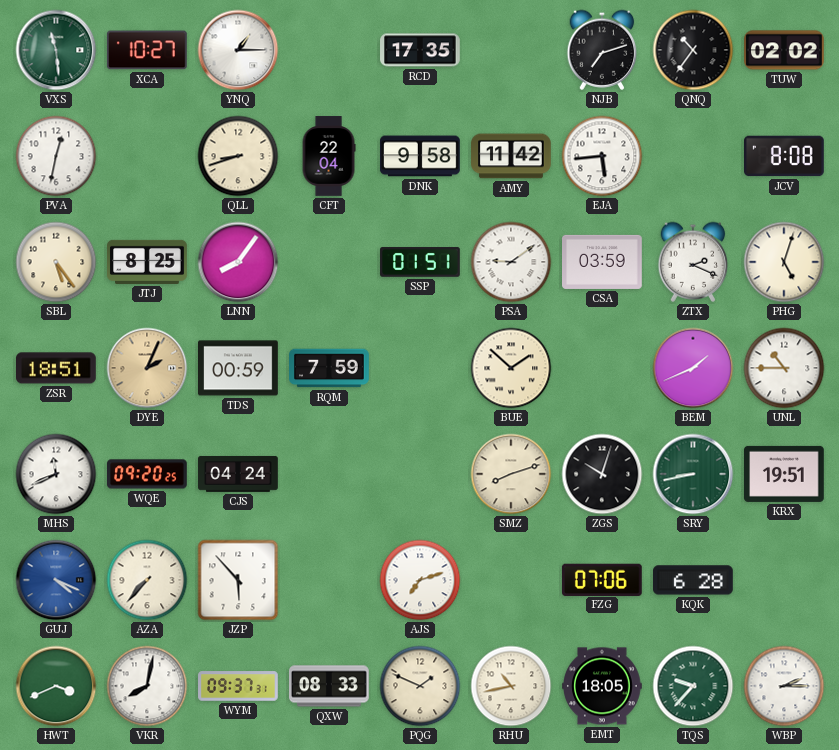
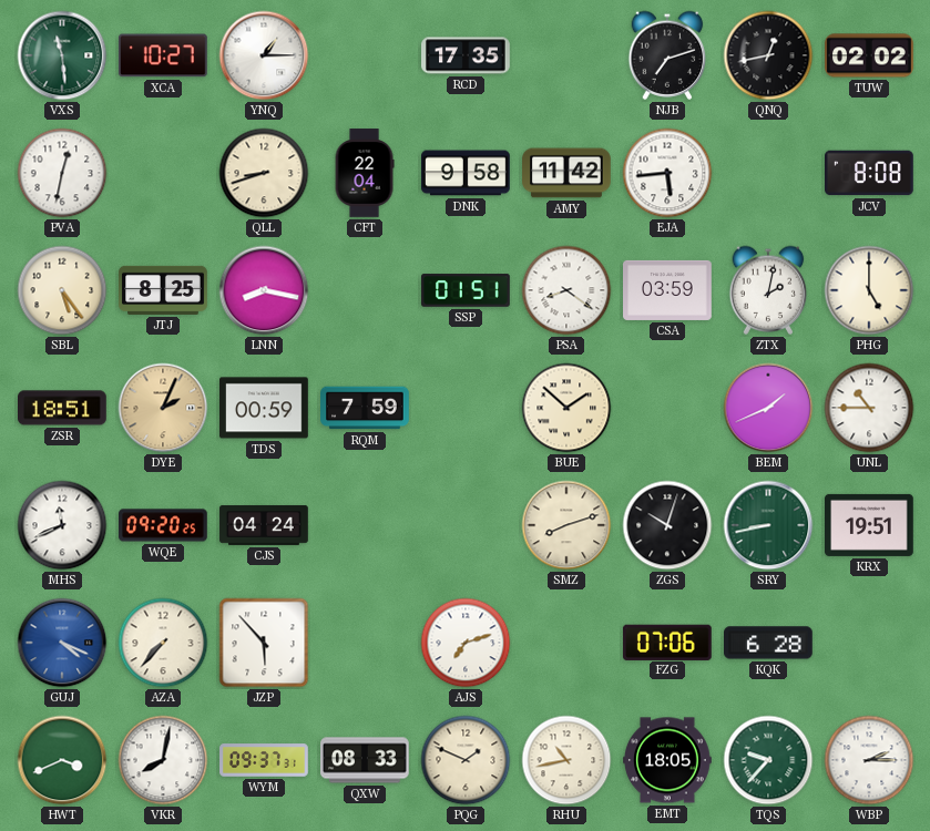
QNQ: 10:36 -> 12:43 (768, 55)
LNN: 8:06 -> 8:17 (264, 290)
PSA: 9:09 -> 8:21 (566, 290)
ZTX: 2:19 -> 2:02 (768, 290)
PHG: 5:03 -> 5:00 (869, 290)
